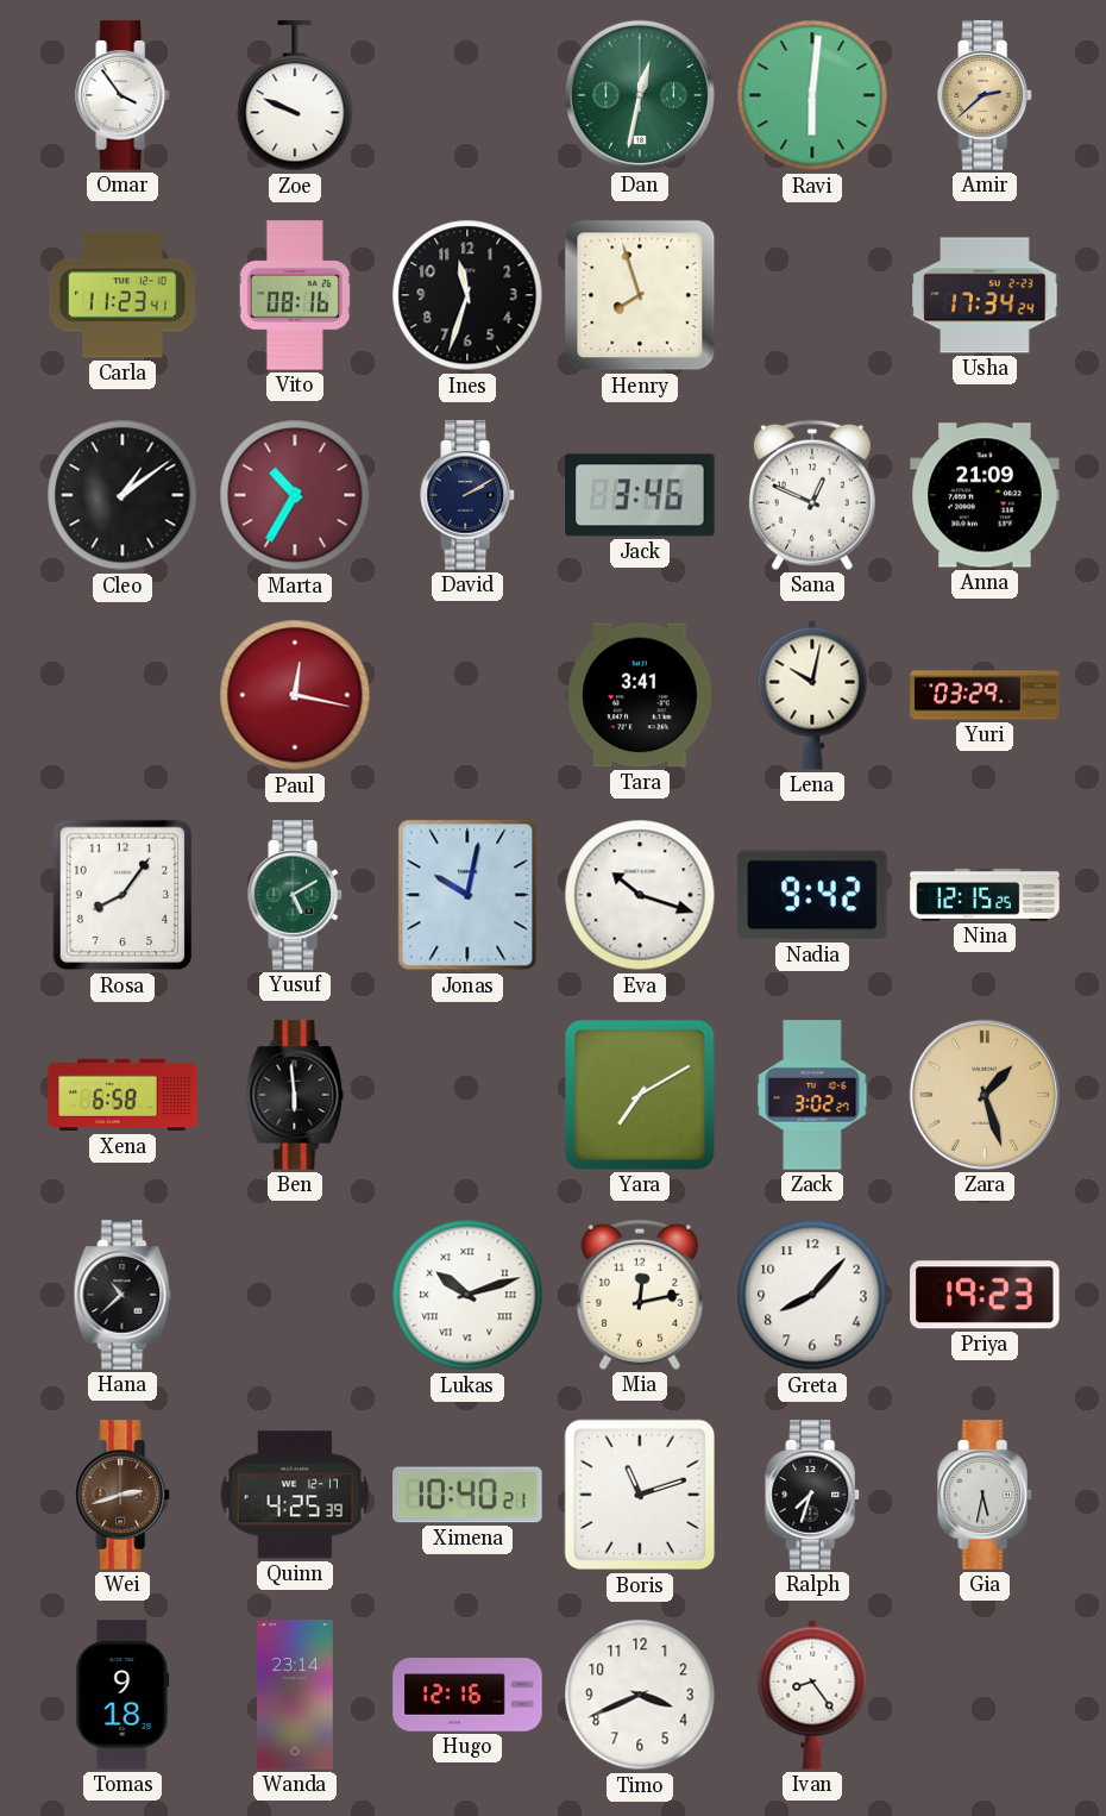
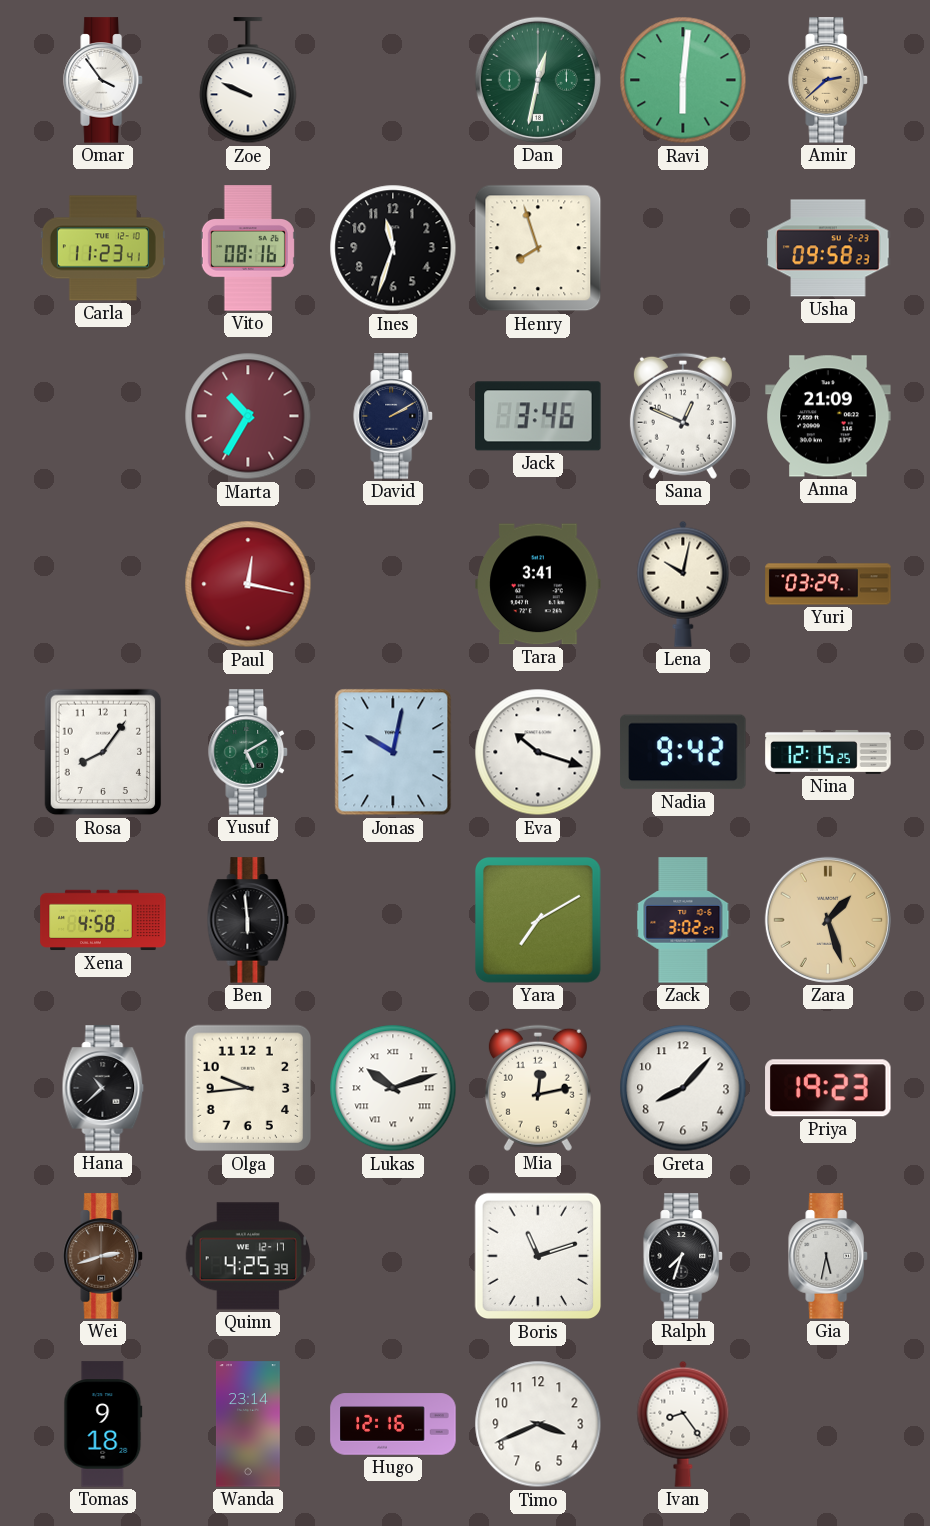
Usha: 17:34 -> 09:58 (828, 248)
Cleo: 1:09 -> none (122, 495)
Xena: 6:58 -> 4:58 (103, 920)
Olga: none -> 9:44 (248, 1088)
Ximena: 10:40 -> none (467, 1495)
